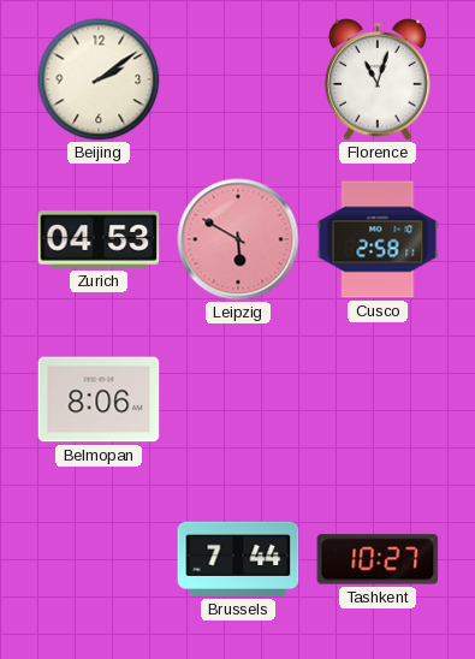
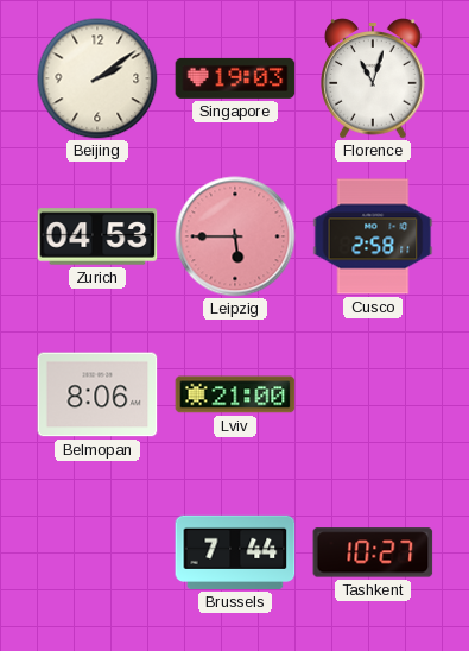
Singapore: none -> 19:03 (235, 78)
Leipzig: 5:50 -> 5:45 (235, 236)
Lviv: none -> 21:00 (235, 394)
